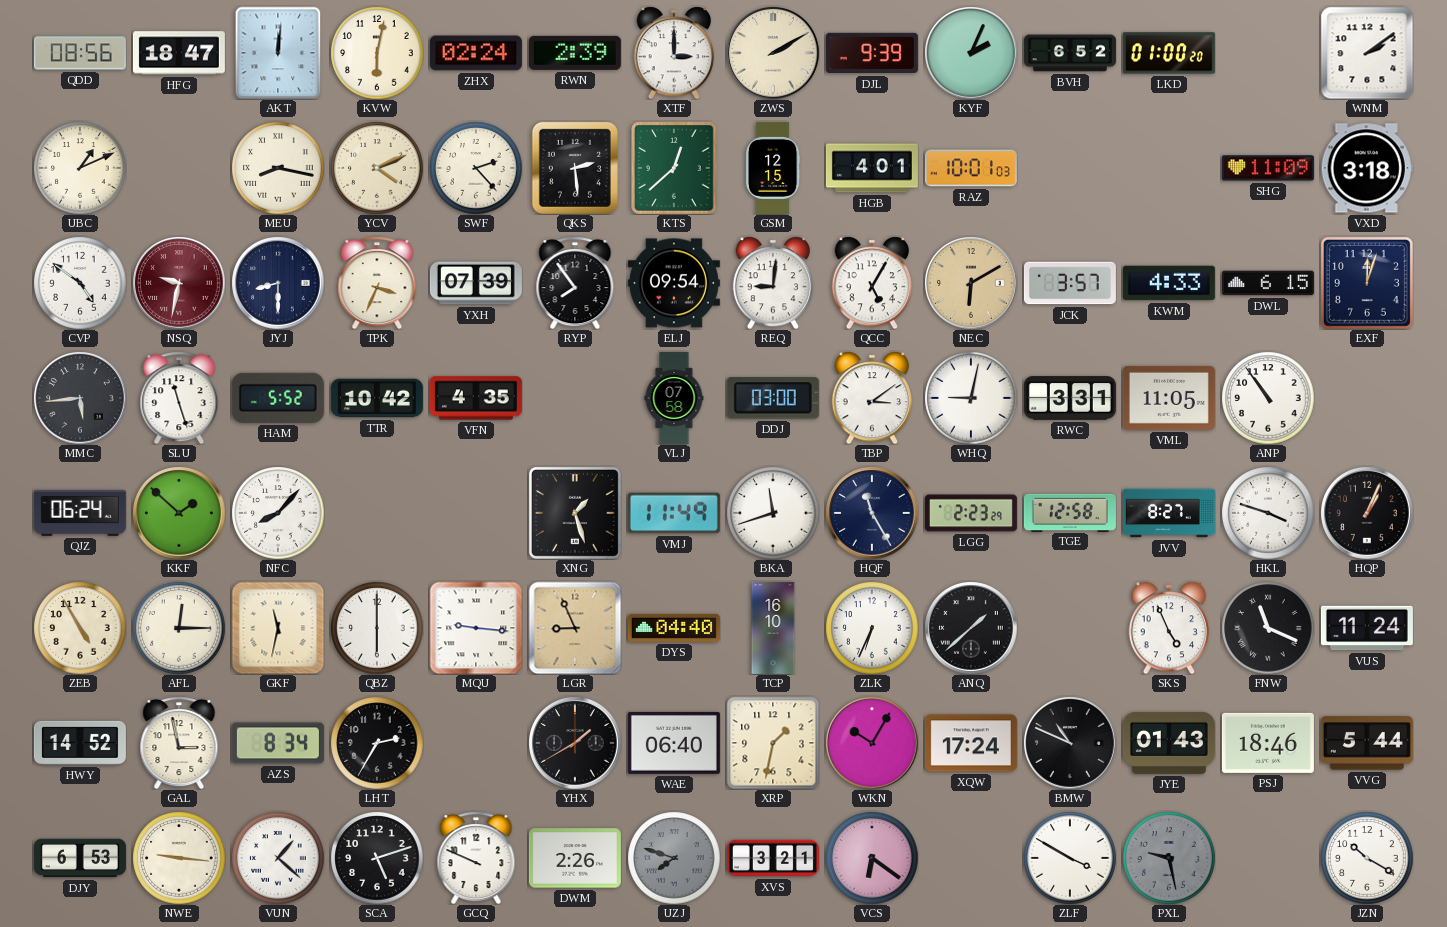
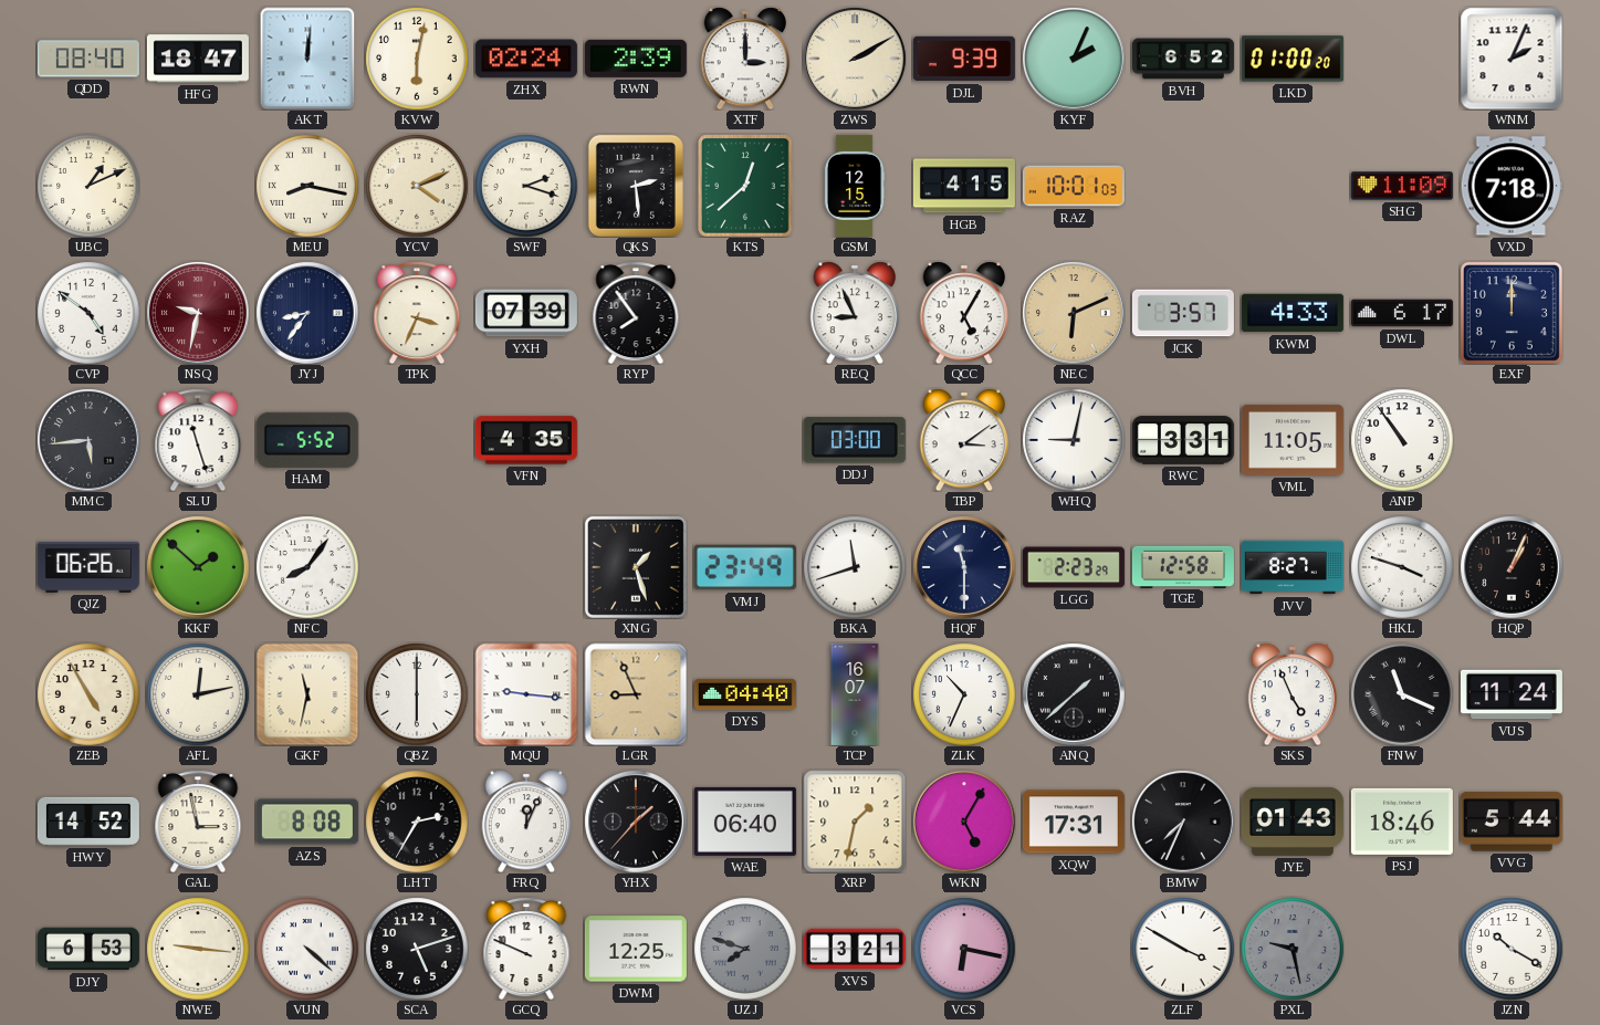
QDD: 08:56 -> 08:40 (88, 59)
WNM: 2:09 -> 2:04 (1512, 59)
SWF: 2:23 -> 2:18 (526, 186)
HGB: 4:01 -> 4:15 (964, 186)
VXD: 3:18 -> 7:18 (1512, 186)
JYJ: 8:30 -> 8:36 (307, 313)
ELJ: 09:54 -> none (674, 283)
REQ: 9:01 -> 8:56 (855, 313)
NEC: 6:10 -> 6:11 (1074, 313)
DWL: 6:15 -> 6:17 (1402, 313)
EXF: 12:03 -> 12:00 (1512, 313)
TTR: 10:42 -> none (377, 398)
VLJ: 07:58 -> none (674, 398)
QJZ: 06:24 -> 06:26 (88, 567)
NFC: 8:07 -> 8:06 (307, 567)
VMJ: 11:49 -> 23:49 (745, 567)
HQF: 11:25 -> 11:30 (964, 567)
AFL: 12:15 -> 12:13 (198, 694)
TCP: 16:10 -> 16:07 (855, 694)
ZLK: 6:34 -> 10:34 (964, 694)
AZS: 8:34 -> 8:08 (307, 822)
FRQ: none -> 12:04 (526, 822)
YHX: 1:40 -> 1:37 (636, 822)
WKN: 10:05 -> 5:05 (964, 822)
XQW: 17:24 -> 17:31 (1074, 822)
BMW: 10:49 -> 7:34 (1183, 822)
VUN: 1:22 -> 4:22 (307, 949)
DWM: 2:26 -> 12:25 (636, 949)
VCS: 6:21 -> 6:17 (964, 949)
